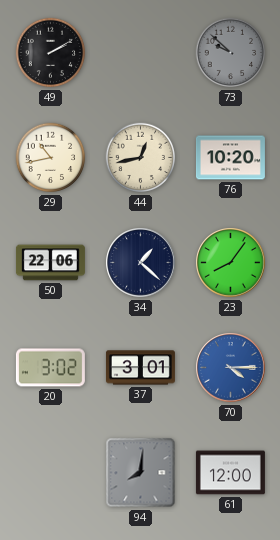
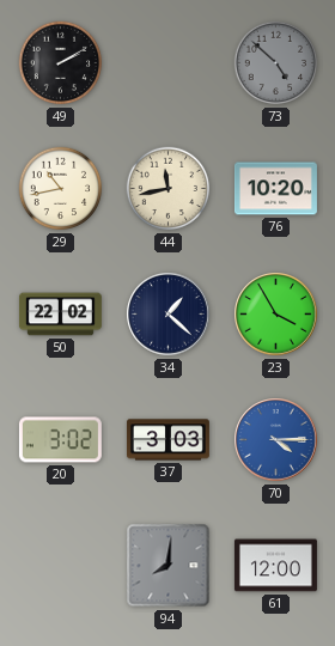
73: 9:52 -> 4:52 (276, 63)
44: 12:43 -> 11:43 (169, 189)
50: 22:06 -> 22:02 (60, 315)
23: 8:06 -> 3:55 (276, 315)
37: 3:01 -> 3:03 (167, 440)
